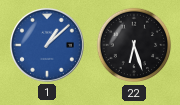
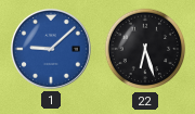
1: 1:08 -> 9:08 (51, 49)
